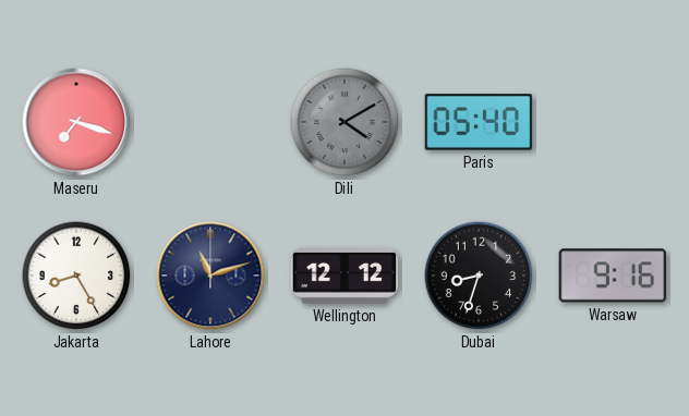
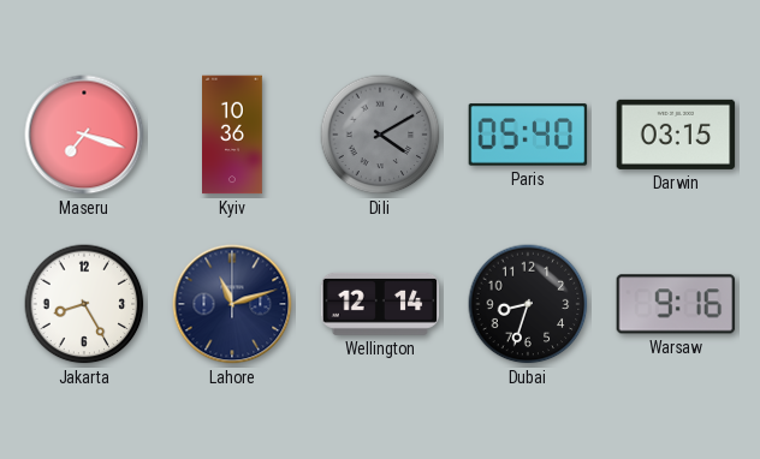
Kyiv: none -> 10:36 (233, 135)
Darwin: none -> 03:15 (676, 135)
Wellington: 12:12 -> 12:14 (380, 304)
